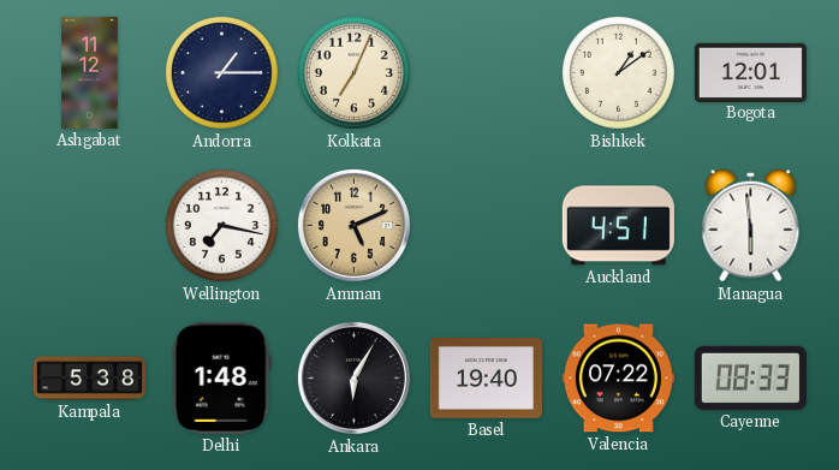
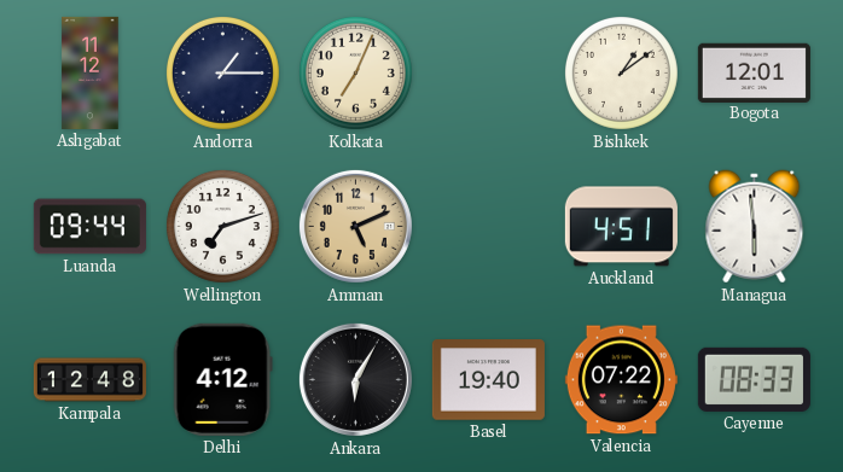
Luanda: none -> 09:44 (89, 227)
Wellington: 7:17 -> 7:12 (222, 226)
Kampala: 5:38 -> 12:48 (89, 380)
Delhi: 1:48 -> 4:12 (222, 379)
